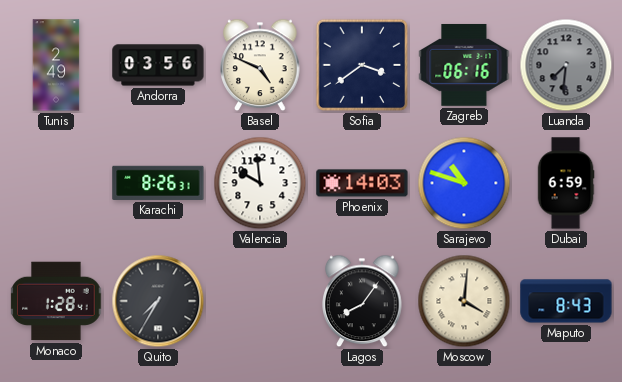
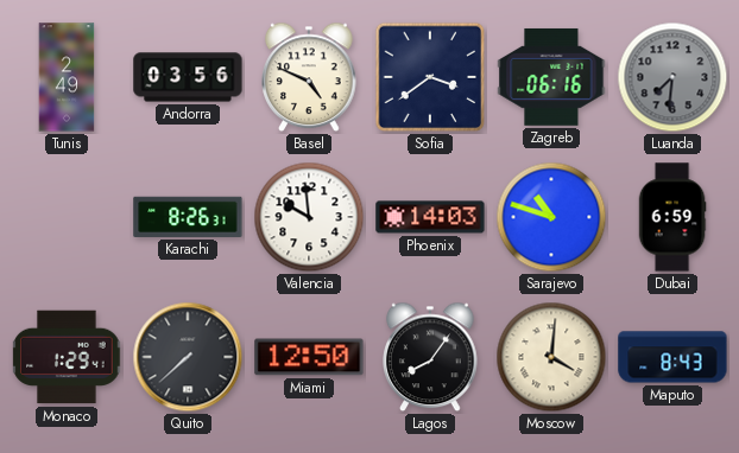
Monaco: 1:28 -> 1:29 (67, 357)
Quito: 7:35 -> 7:38 (188, 357)
Miami: none -> 12:50 (309, 357)
